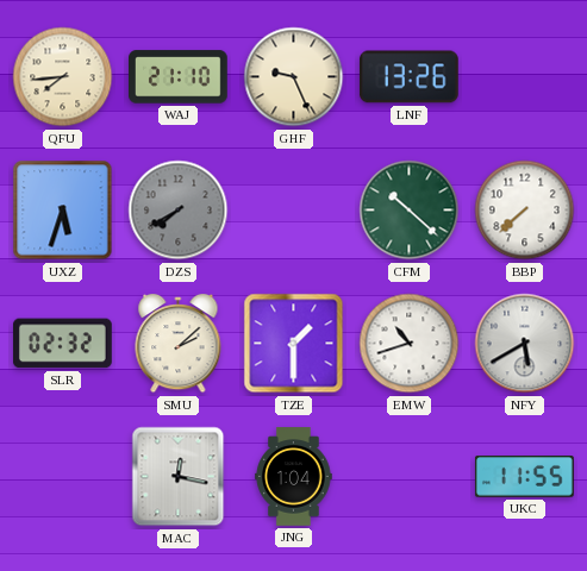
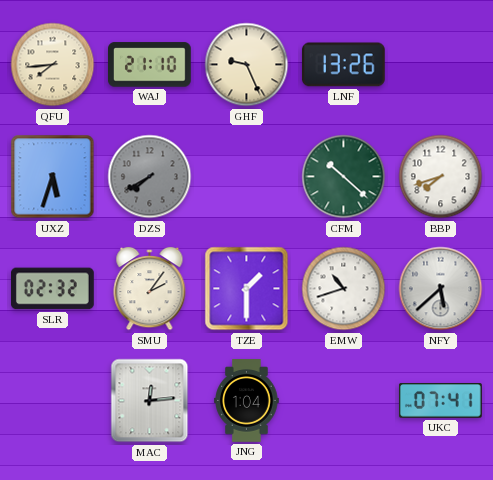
BBP: 7:38 -> 7:42 (441, 177)
SMU: 2:08 -> 2:06 (150, 289)
NFY: 5:40 -> 5:38 (441, 289)
MAC: 12:17 -> 12:14 (150, 401)
UKC: 11:55 -> 07:41 (441, 401)
